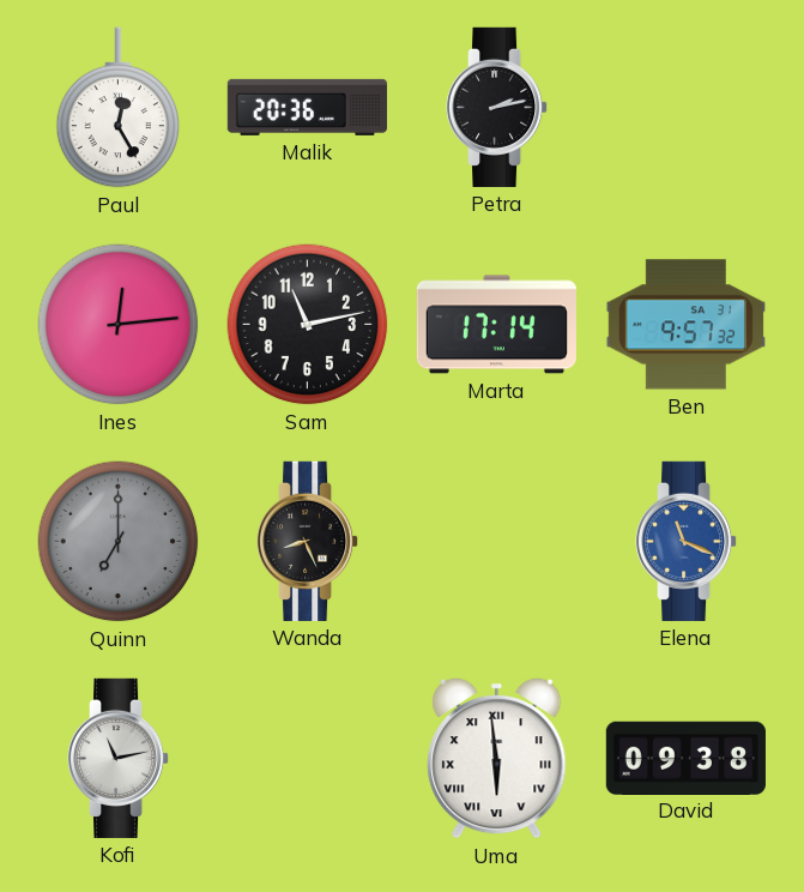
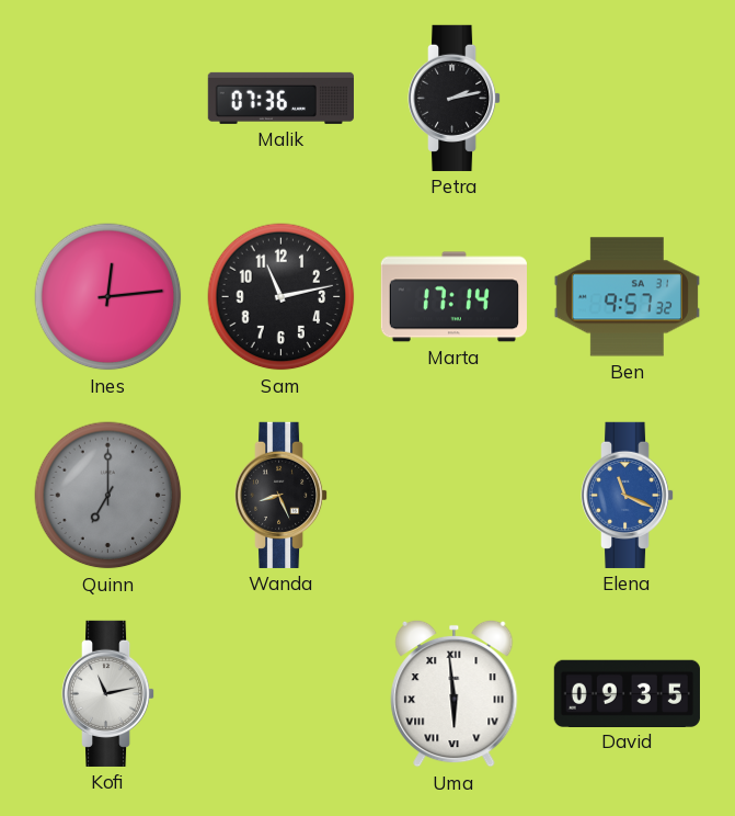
Paul: 12:25 -> none (119, 108)
Malik: 20:36 -> 07:36 (280, 98)
David: 09:38 -> 09:35 (627, 693)
